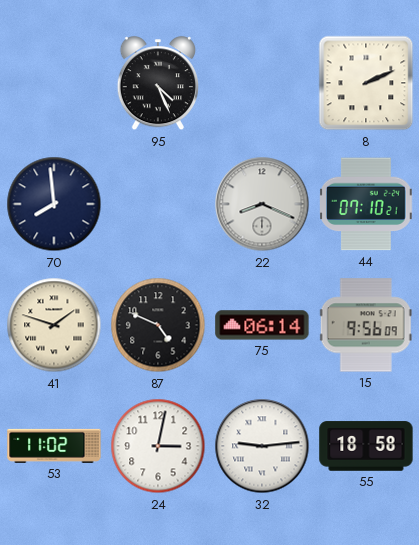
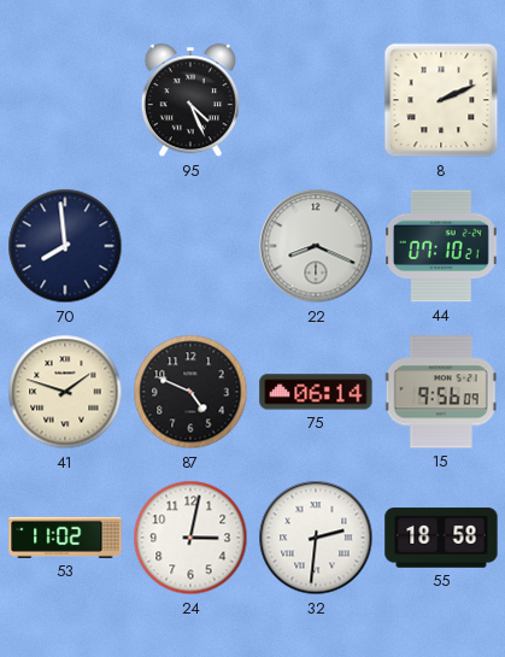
32: 9:14 -> 2:31 (316, 538)
